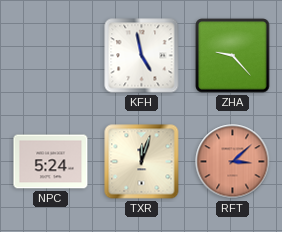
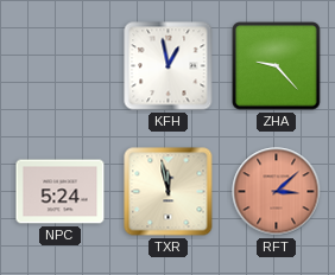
KFH: 4:58 -> 12:58 (169, 66)
TXR: 12:03 -> 11:58 (169, 192)
